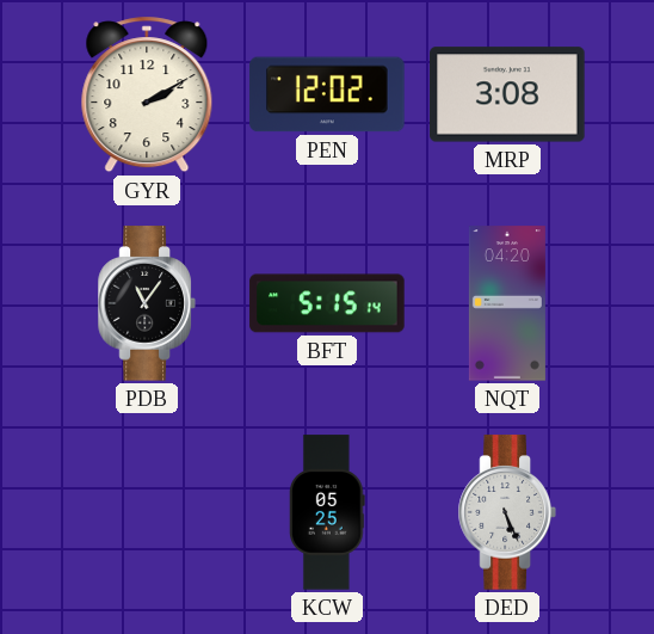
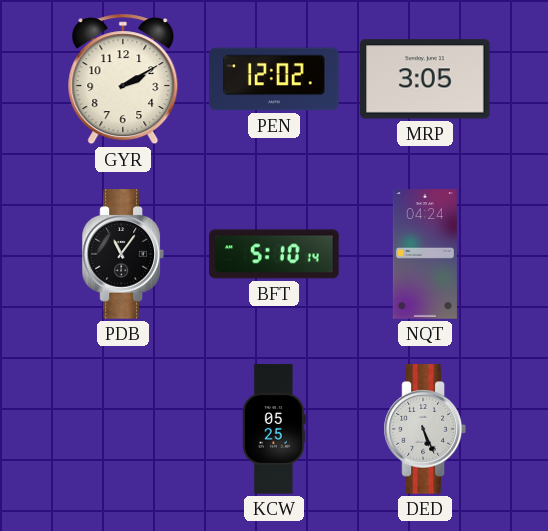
MRP: 3:08 -> 3:05 (425, 79)
BFT: 5:15 -> 5:10 (274, 254)
NQT: 04:20 -> 04:24 (425, 254)
